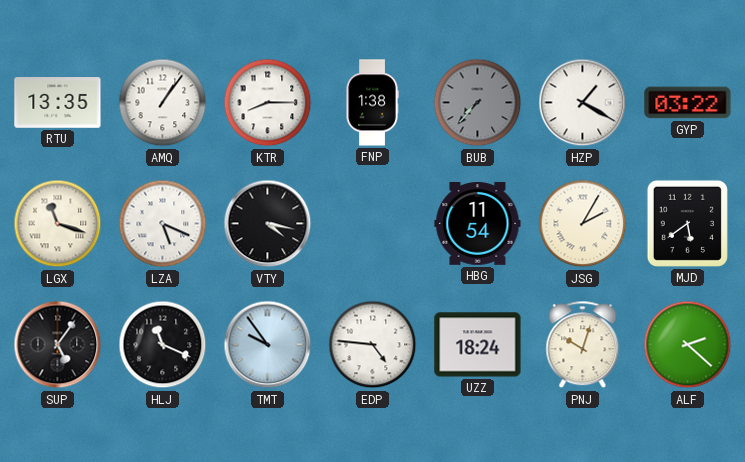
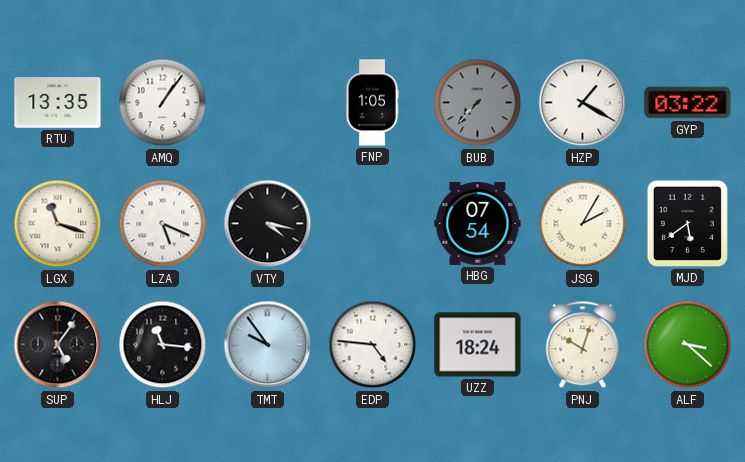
KTR: 8:15 -> none (268, 103)
FNP: 1:38 -> 1:05 (372, 103)
HBG: 11:54 -> 07:54 (478, 223)
HLJ: 11:19 -> 11:16 (163, 345)
ALF: 2:22 -> 3:22 (688, 345)
